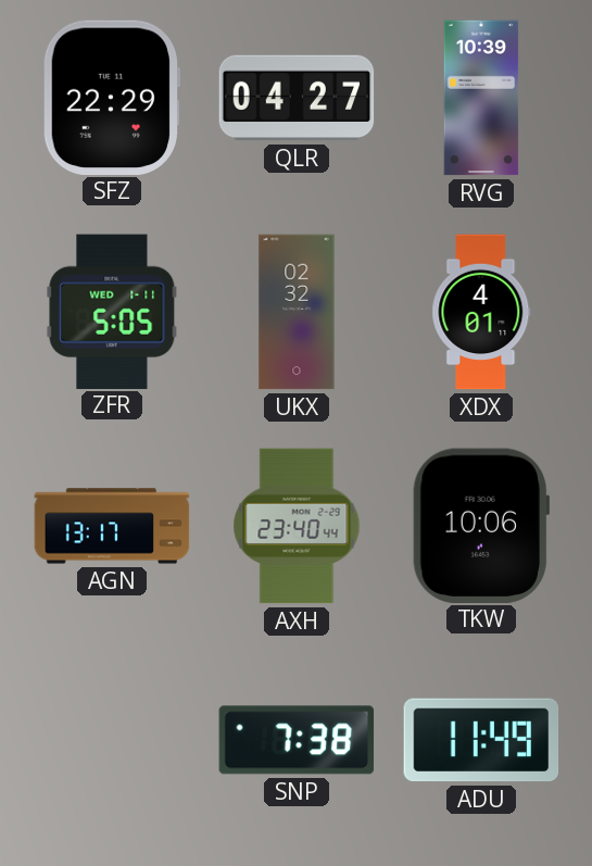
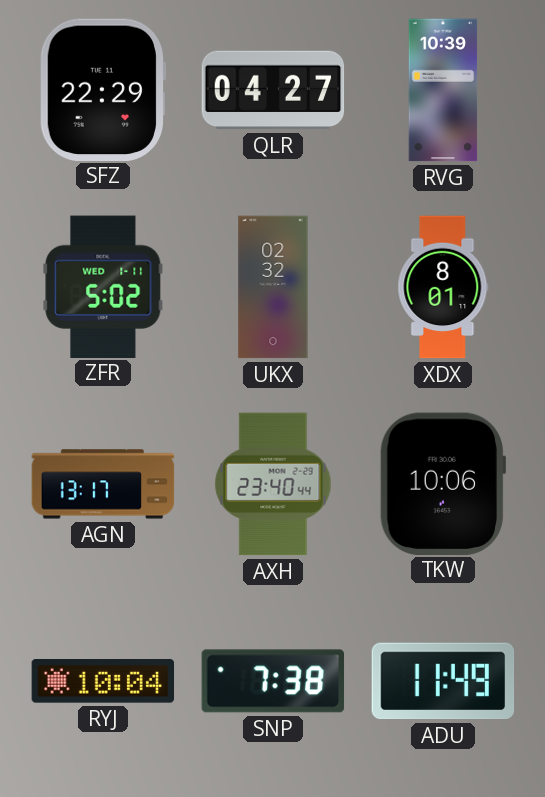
ZFR: 5:05 -> 5:02 (103, 286)
XDX: 4:01 -> 8:01 (443, 287)
RYJ: none -> 10:04 (103, 682)
